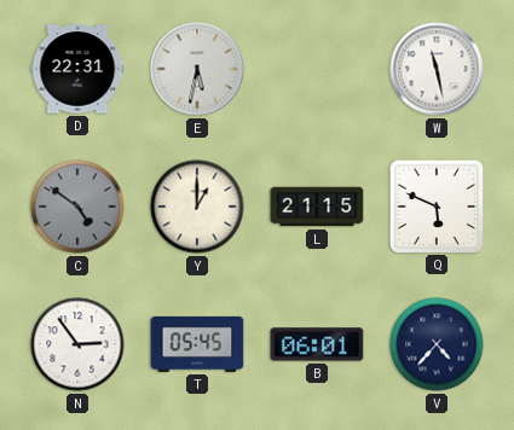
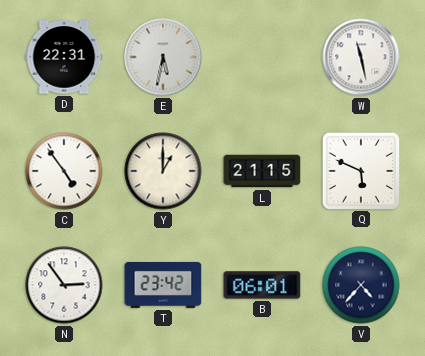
C: 4:51 -> 4:54 (64, 171)
C dial: grey -> white (64, 171)
T: 05:45 -> 23:42 (163, 285)
